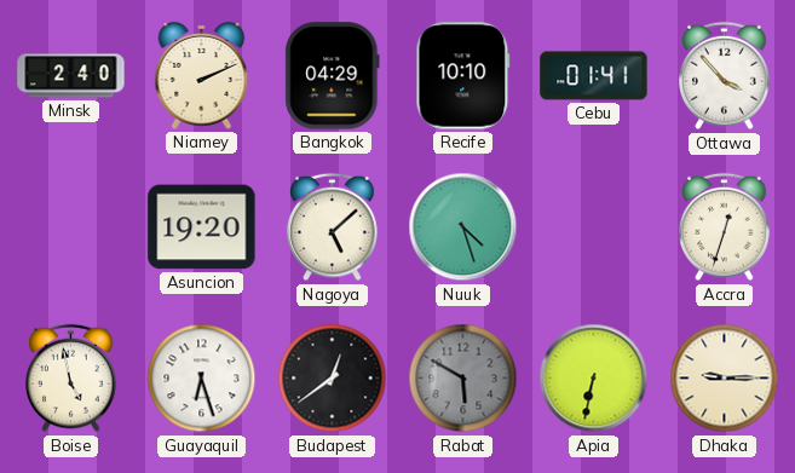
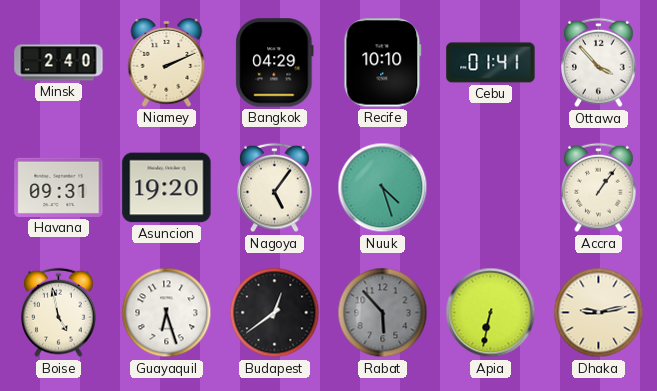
Havana: none -> 09:31 (59, 187)
Nagoya: 5:08 -> 5:06 (275, 188)
Accra: 12:33 -> 1:06 (599, 188)
Rabat: 5:50 -> 5:53 (383, 313)
Dhaka: 9:15 -> 9:13 (599, 313)
